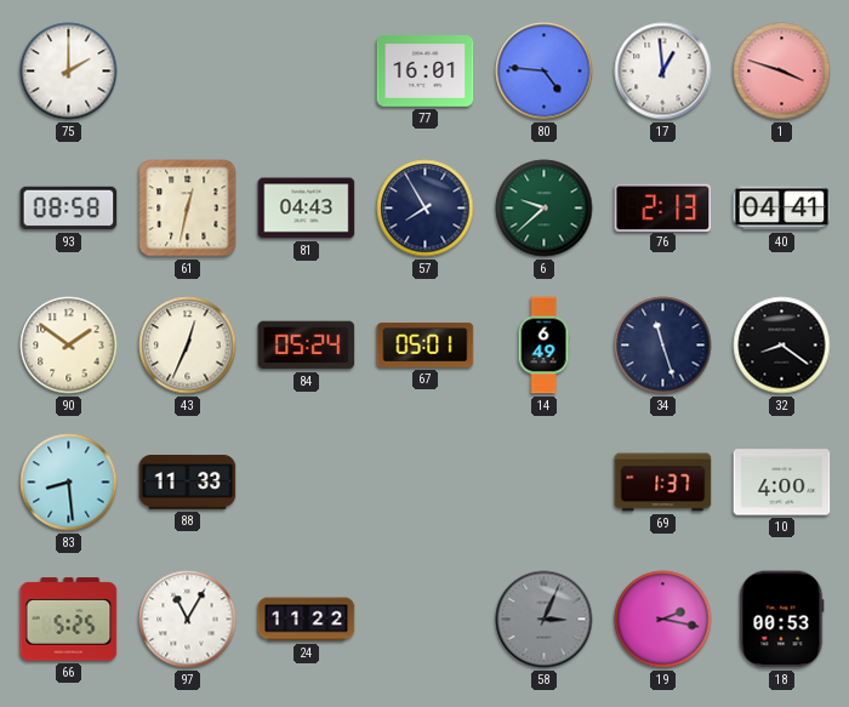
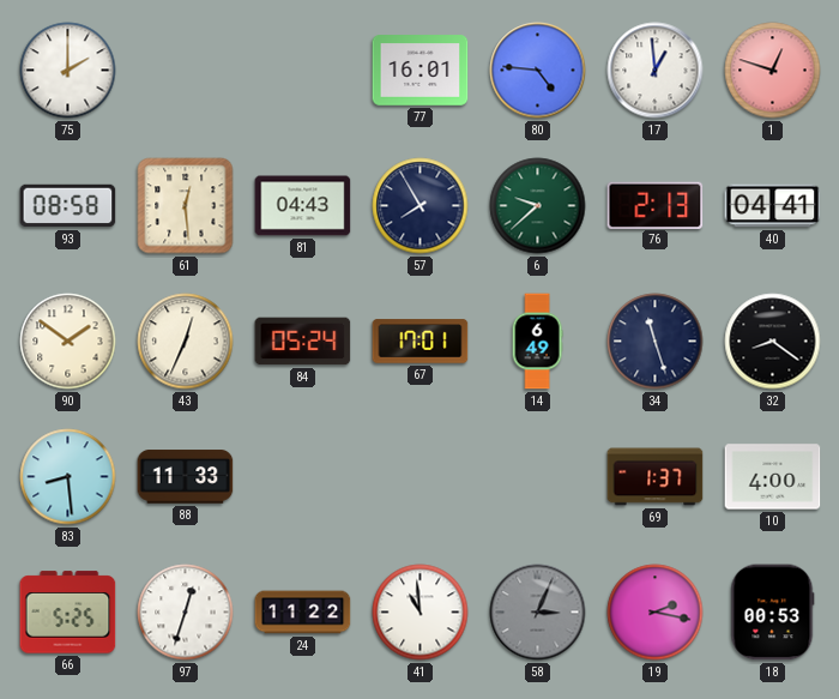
1: 3:48 -> 12:48 (773, 71)
61: 12:32 -> 12:29 (186, 206)
67: 05:01 -> 17:01 (421, 342)
97: 11:05 -> 12:33 (186, 613)
41: none -> 10:59 (421, 613)
